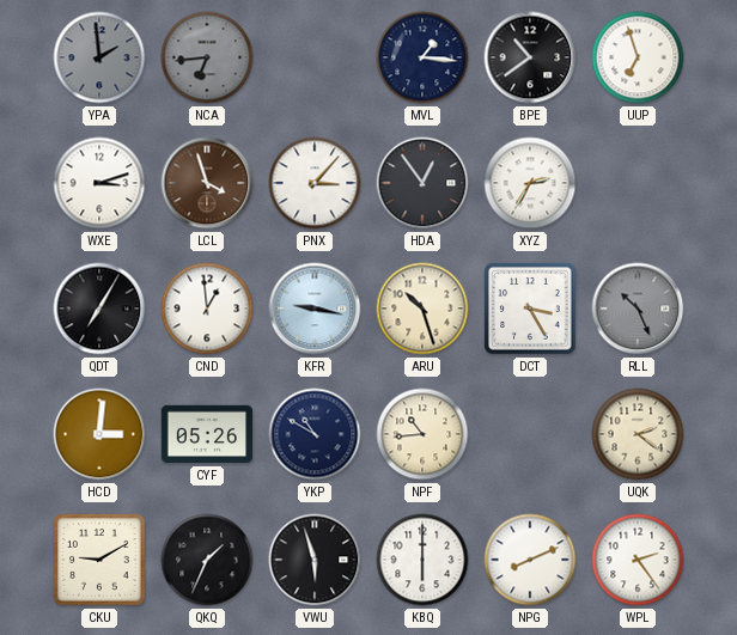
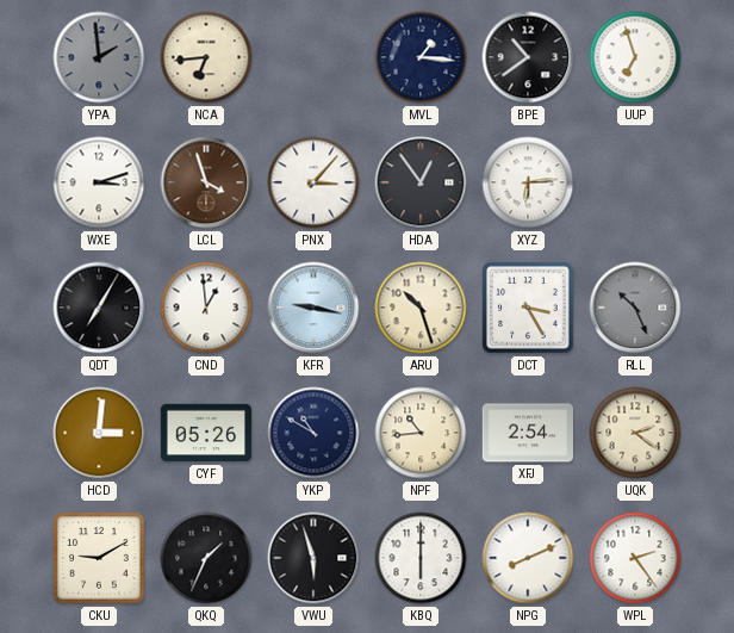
NCA dial: grey -> cream (206, 57)
XYZ: 2:35 -> 6:14 (528, 182)
XFJ: none -> 2:54 (528, 433)
